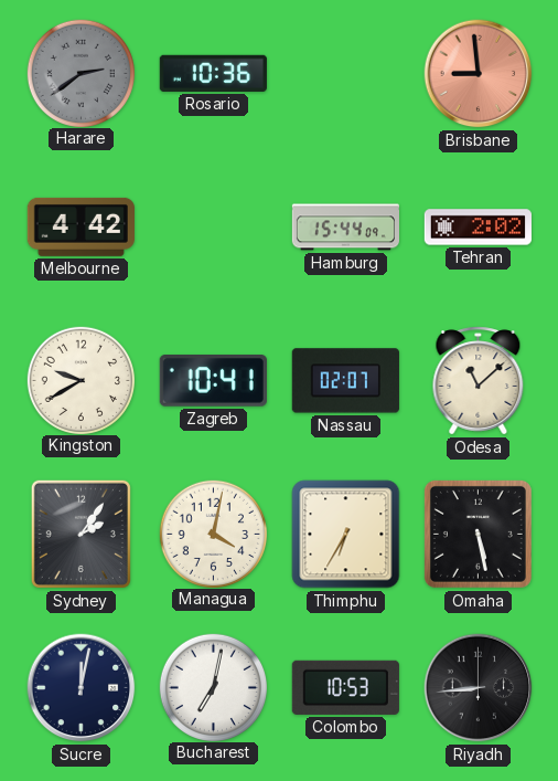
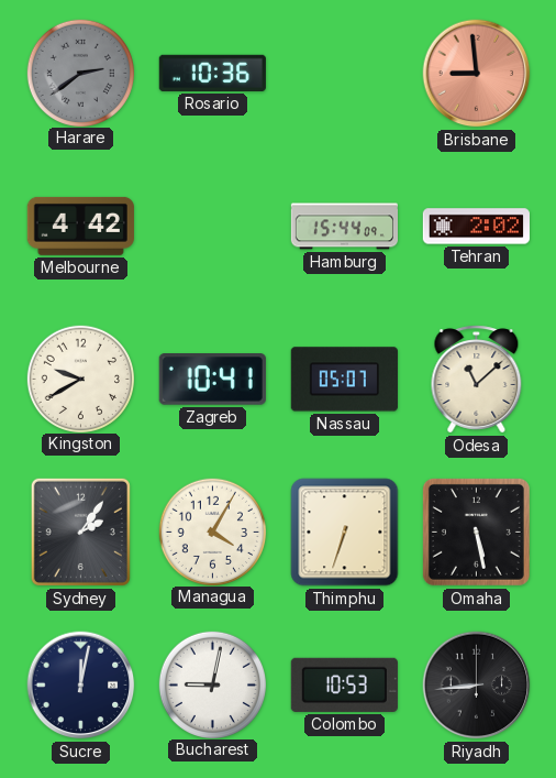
Nassau: 02:07 -> 05:07 (344, 380)
Managua: 4:02 -> 4:05 (212, 532)
Thimphu: 6:35 -> 6:33 (345, 533)
Bucharest: 7:02 -> 9:02 (212, 684)
